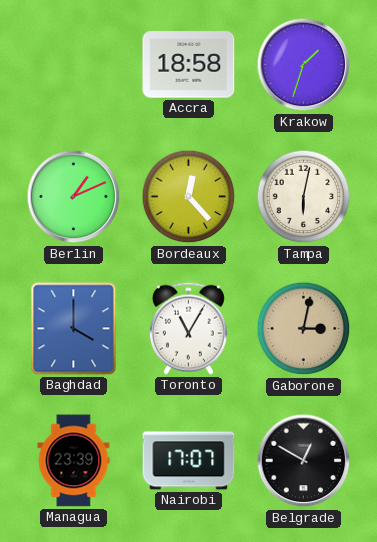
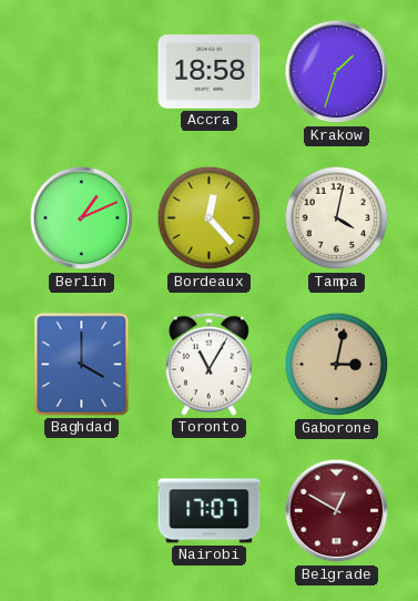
Tampa: 6:02 -> 4:02 (337, 218)
Managua: 23:39 -> none (74, 461)
Belgrade dial: black -> burgundy (337, 511)
